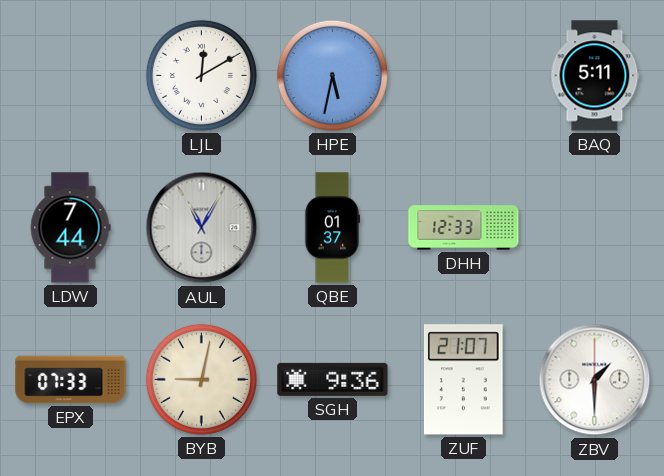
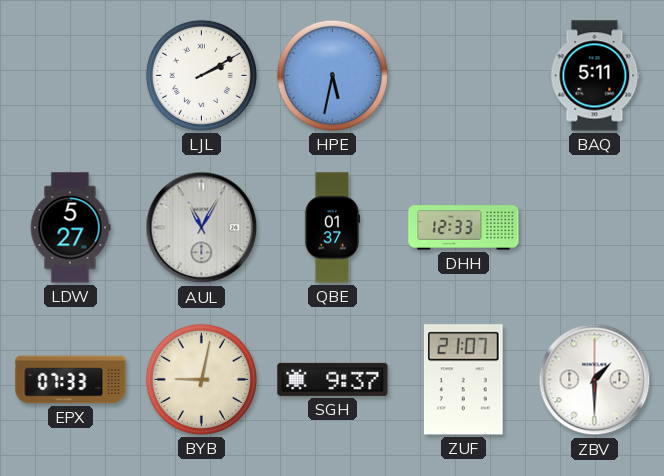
LJL: 12:10 -> 2:10 (201, 75)
LDW: 7:44 -> 5:27 (70, 228)
SGH: 9:36 -> 9:37 (333, 379)
